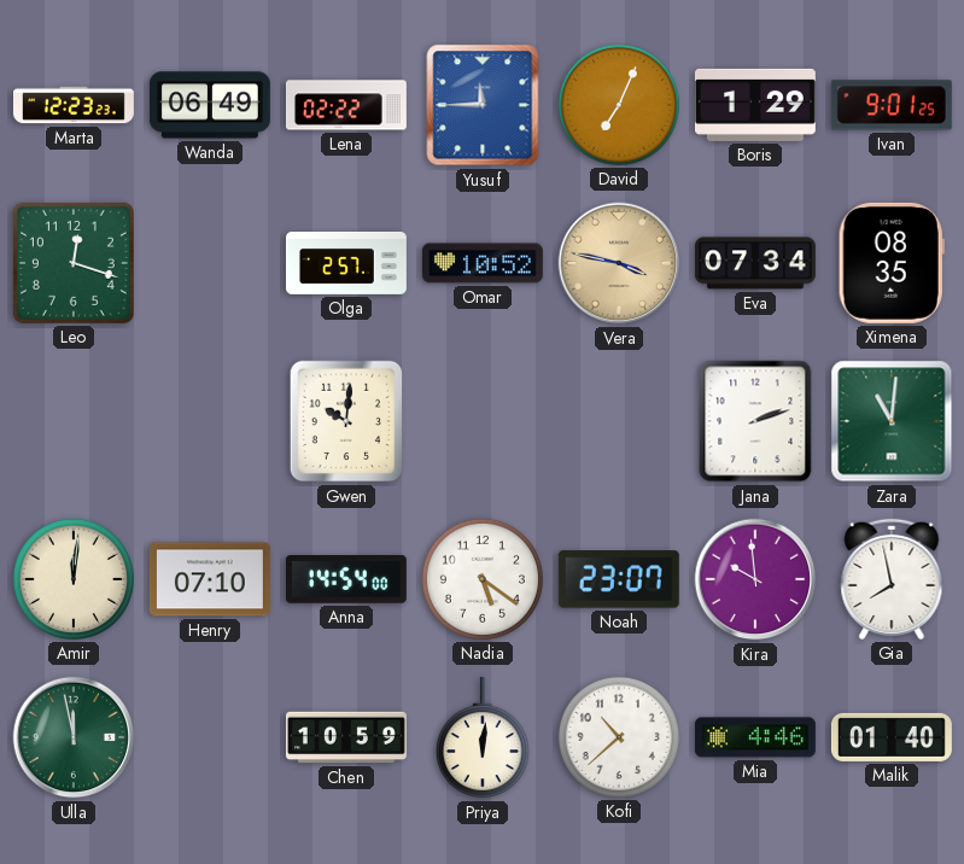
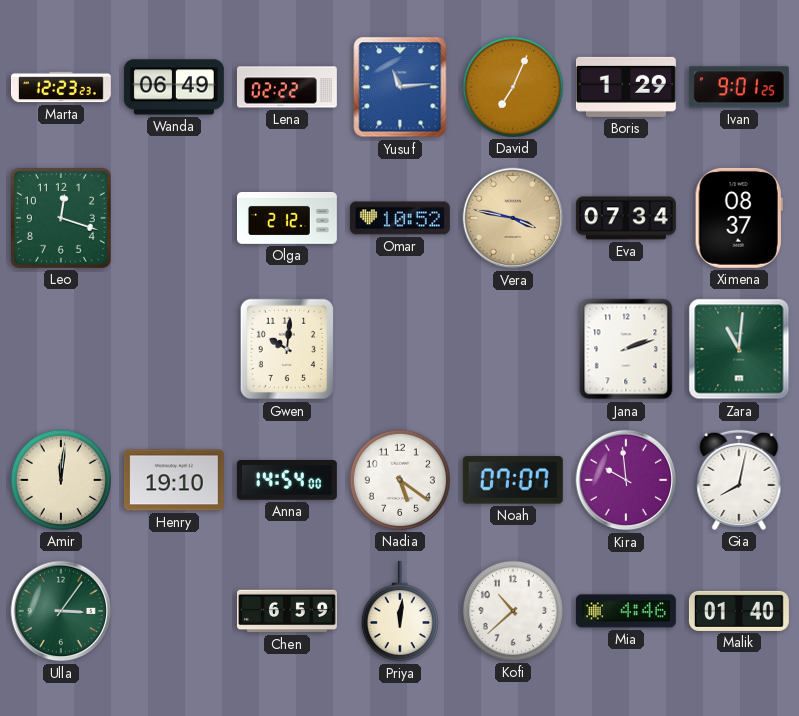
Yusuf: 11:45 -> 11:14 (400, 87)
Olga: 2:57 -> 2:12 (287, 218)
Ximena: 08:35 -> 08:37 (739, 218)
Henry: 07:10 -> 19:10 (174, 480)
Noah: 23:07 -> 07:07 (513, 480)
Gia: 7:58 -> 8:02 (739, 480)
Ulla: 11:58 -> 3:06 (61, 611)
Chen: 10:59 -> 6:59 (287, 611)
